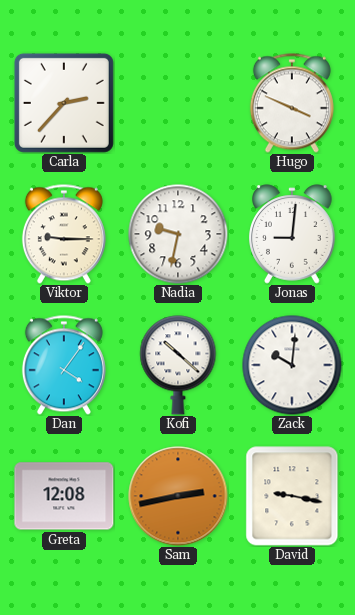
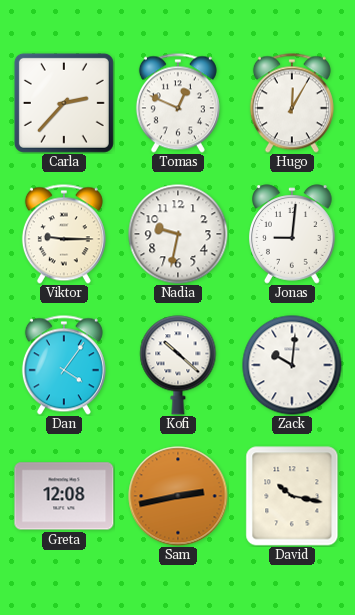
Tomas: none -> 12:49 (178, 103)
Hugo: 3:49 -> 12:05 (292, 103)
David: 9:17 -> 10:17 (292, 496)
